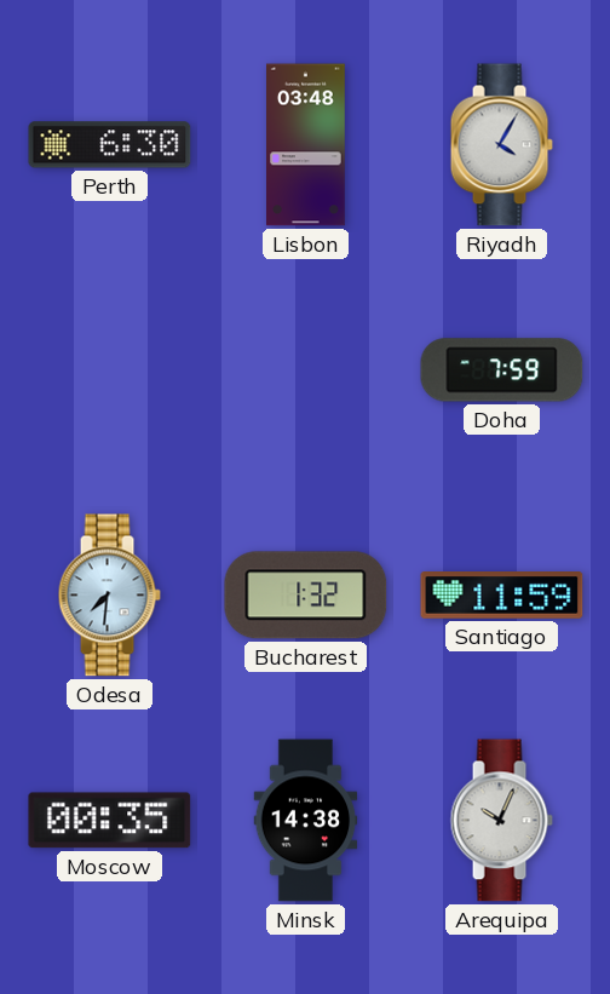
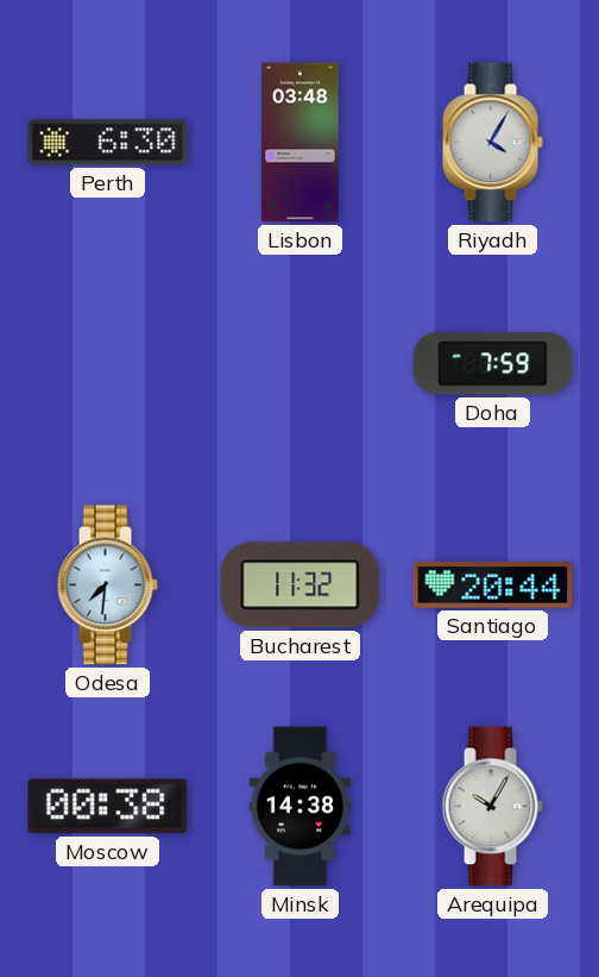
Bucharest: 1:32 -> 11:32 (301, 585)
Santiago: 11:59 -> 20:44 (493, 585)
Moscow: 00:35 -> 00:38 (108, 807)
Arequipa: 10:04 -> 10:05 (492, 807)
